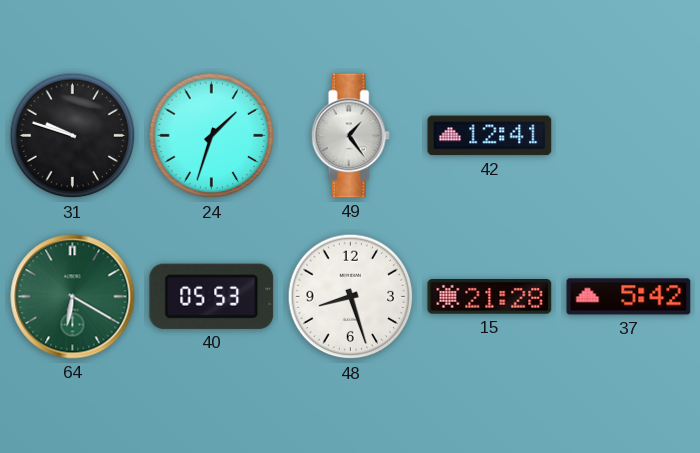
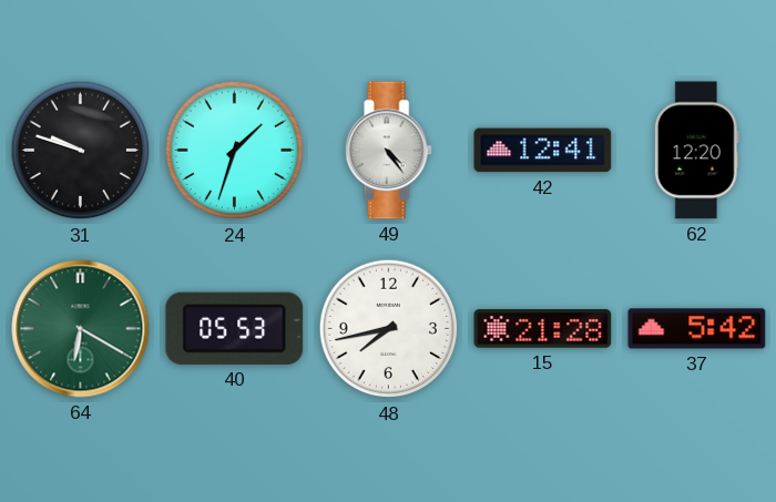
49: 1:24 -> 4:24 (388, 151)
62: none -> 12:20 (696, 151)
48: 8:27 -> 7:43 (389, 329)
